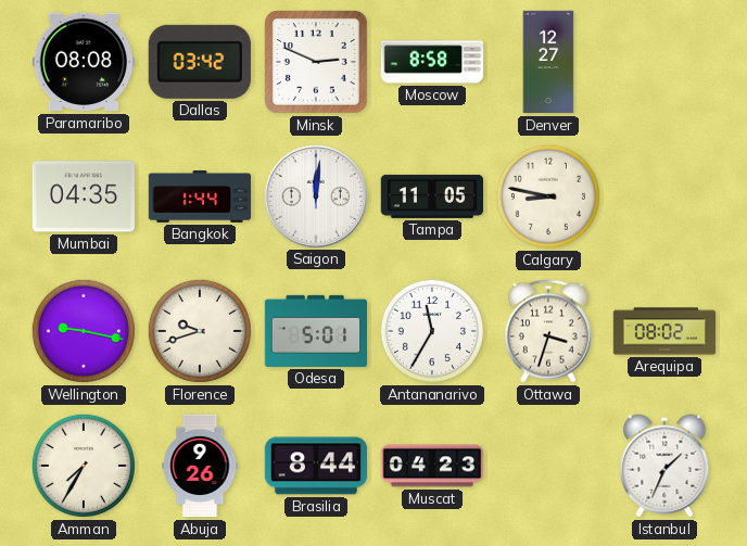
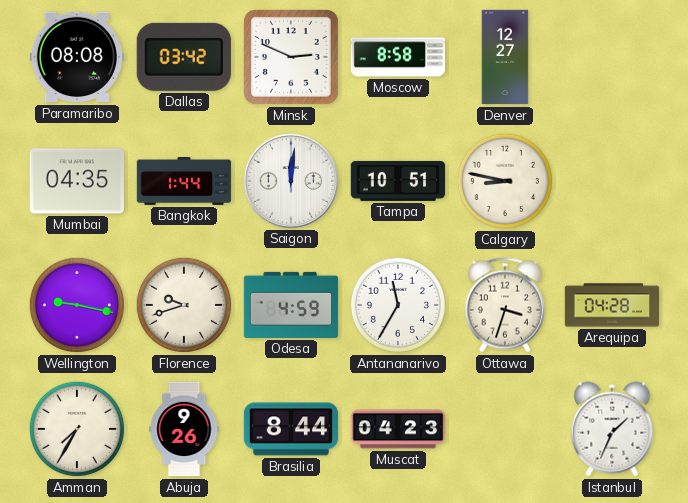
Tampa: 11:05 -> 10:51 (398, 181)
Odesa: 5:01 -> 4:59 (291, 305)
Arequipa: 08:02 -> 04:28 (612, 305)
